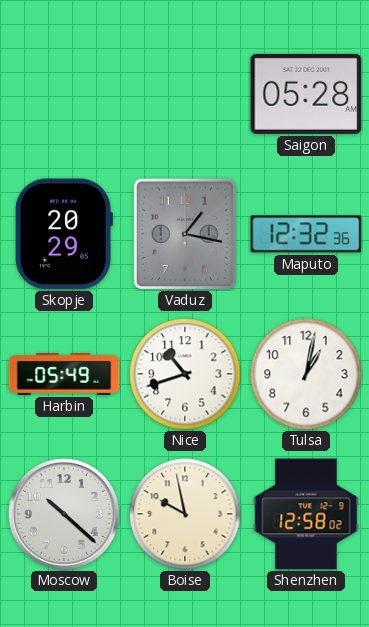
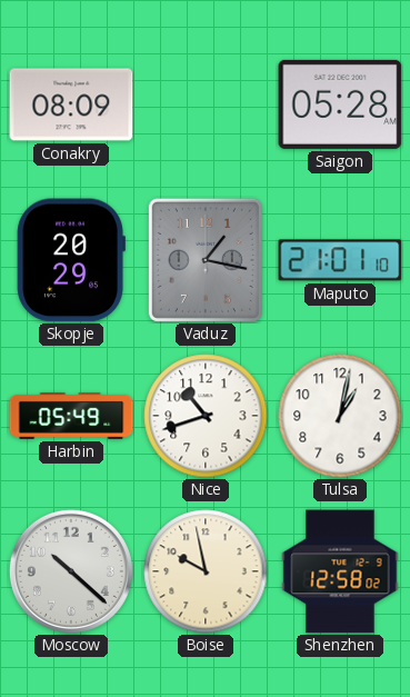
Conakry: none -> 08:09 (71, 104)
Maputo: 12:32 -> 21:01 (340, 260)
